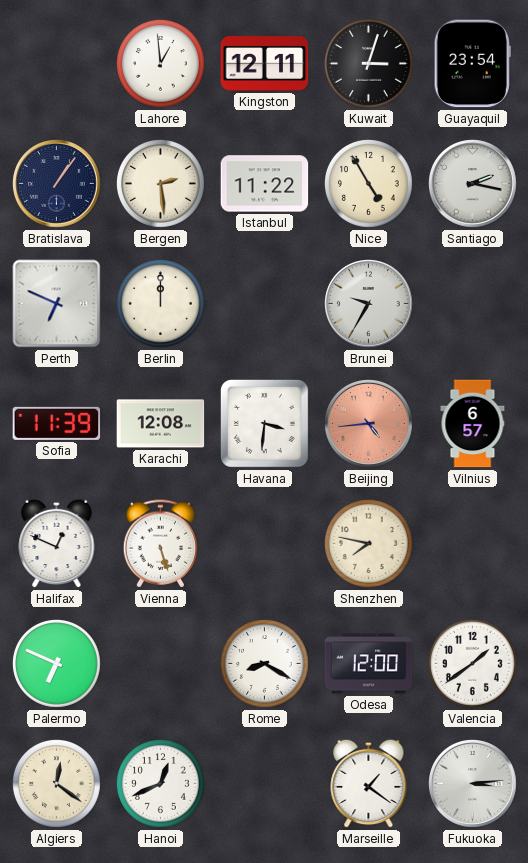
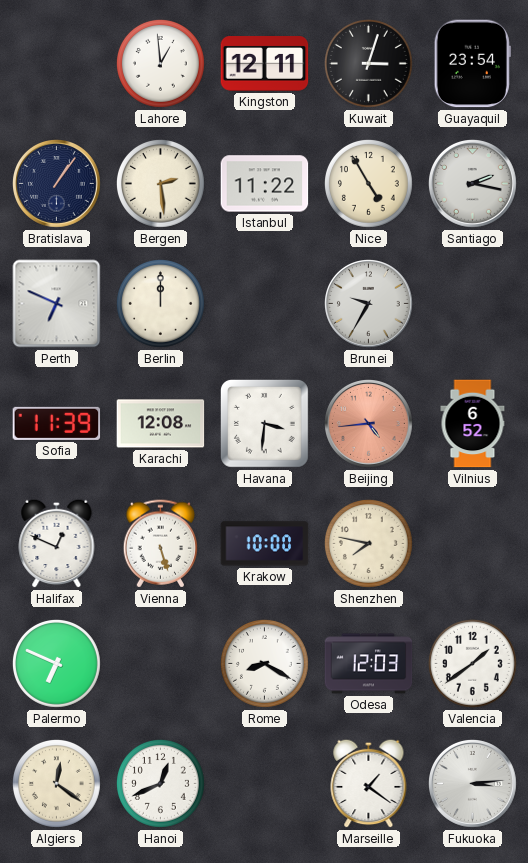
Vilnius: 6:57 -> 6:52 (473, 424)
Krakow: none -> 10:00 (265, 544)
Odesa: 12:00 -> 12:03 (369, 664)
